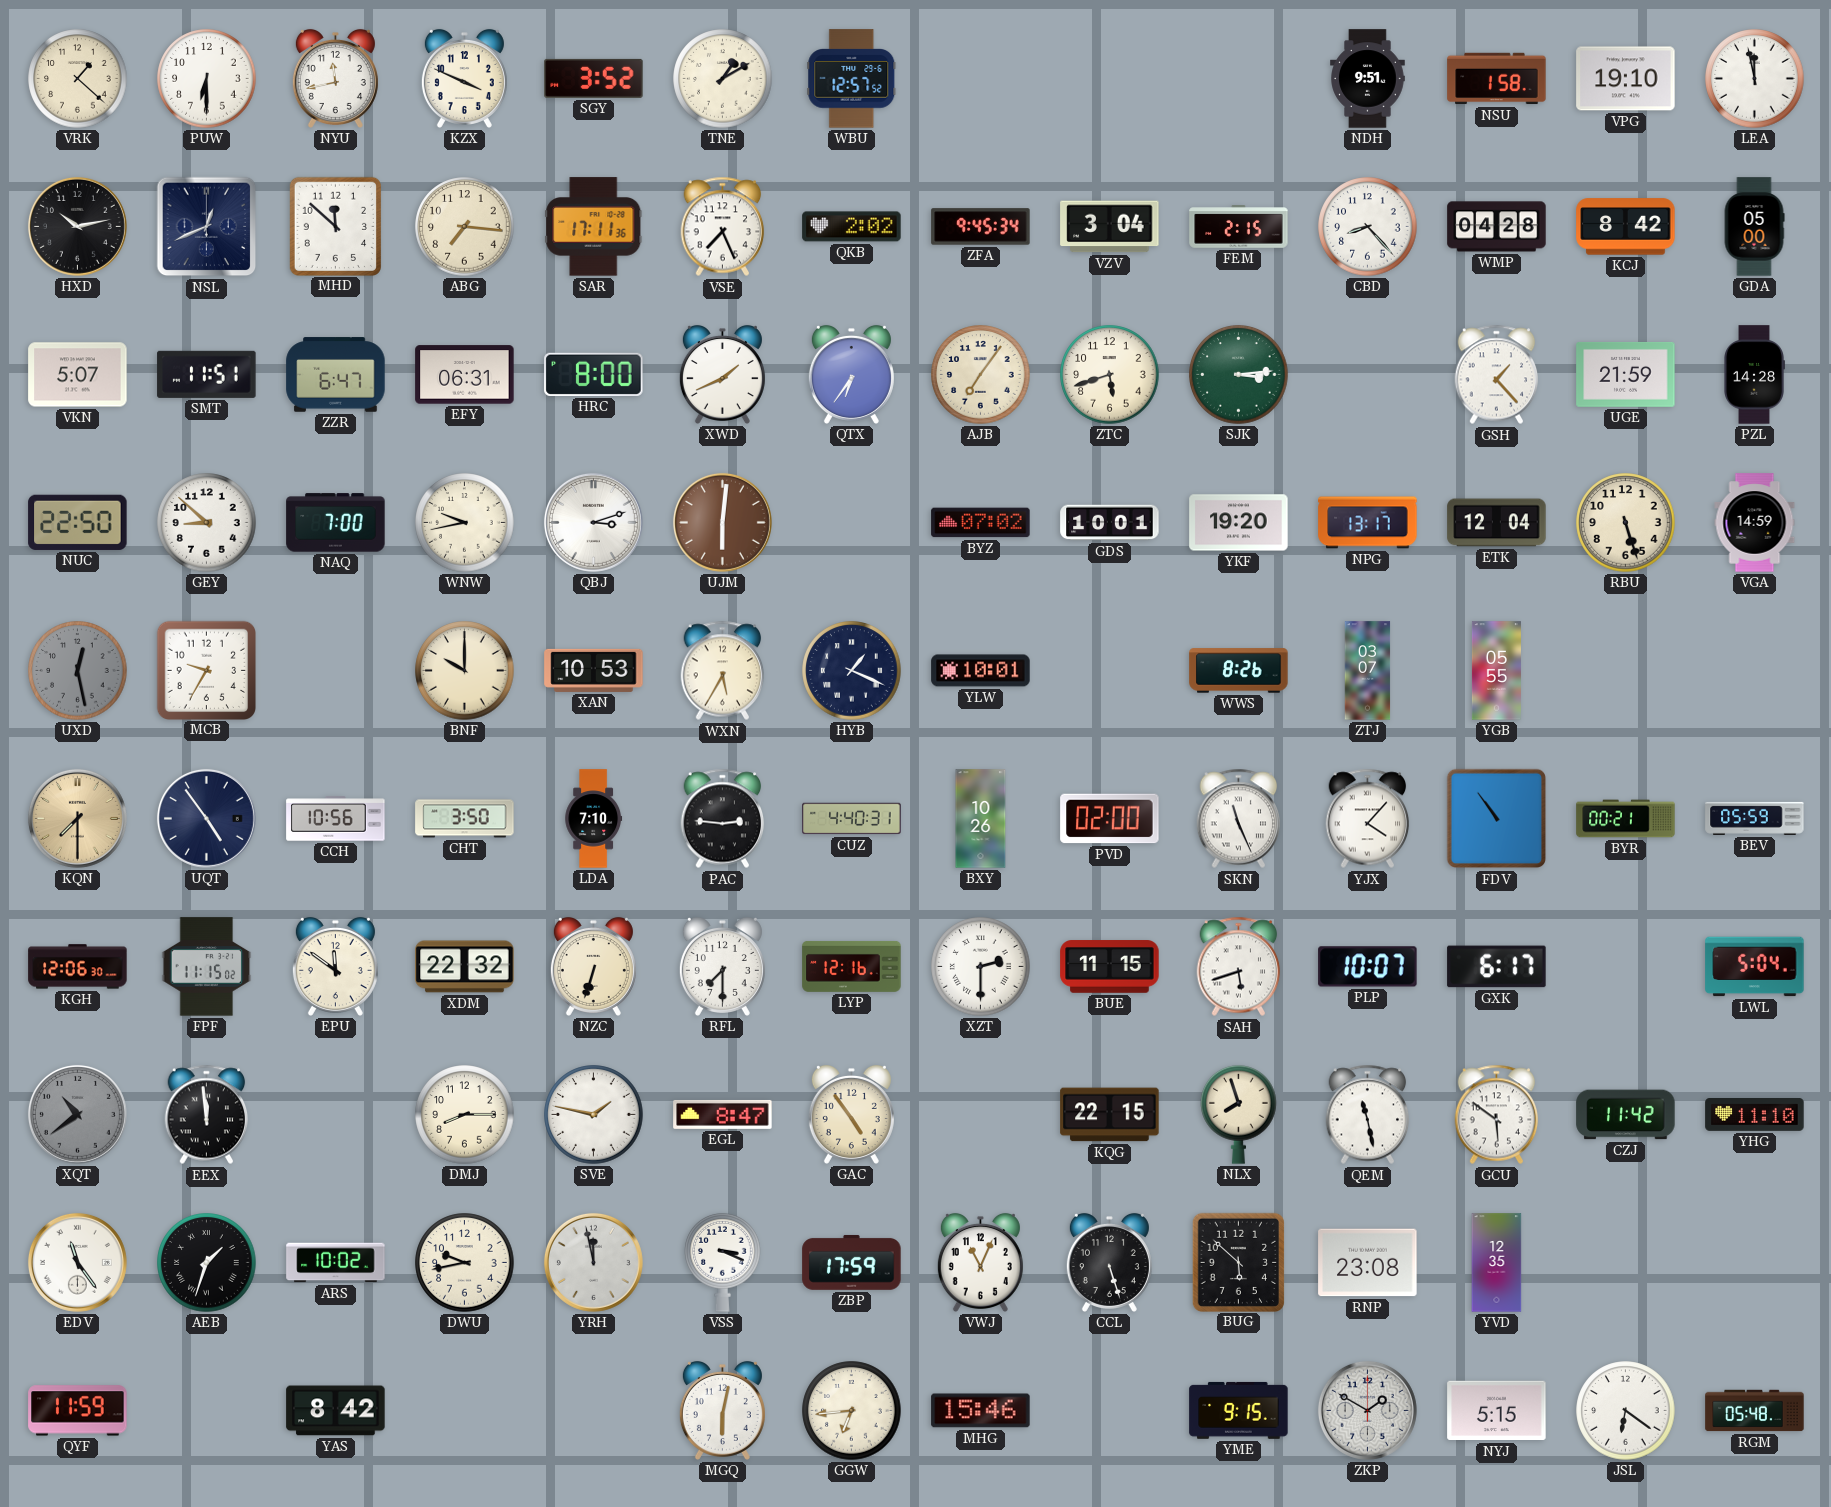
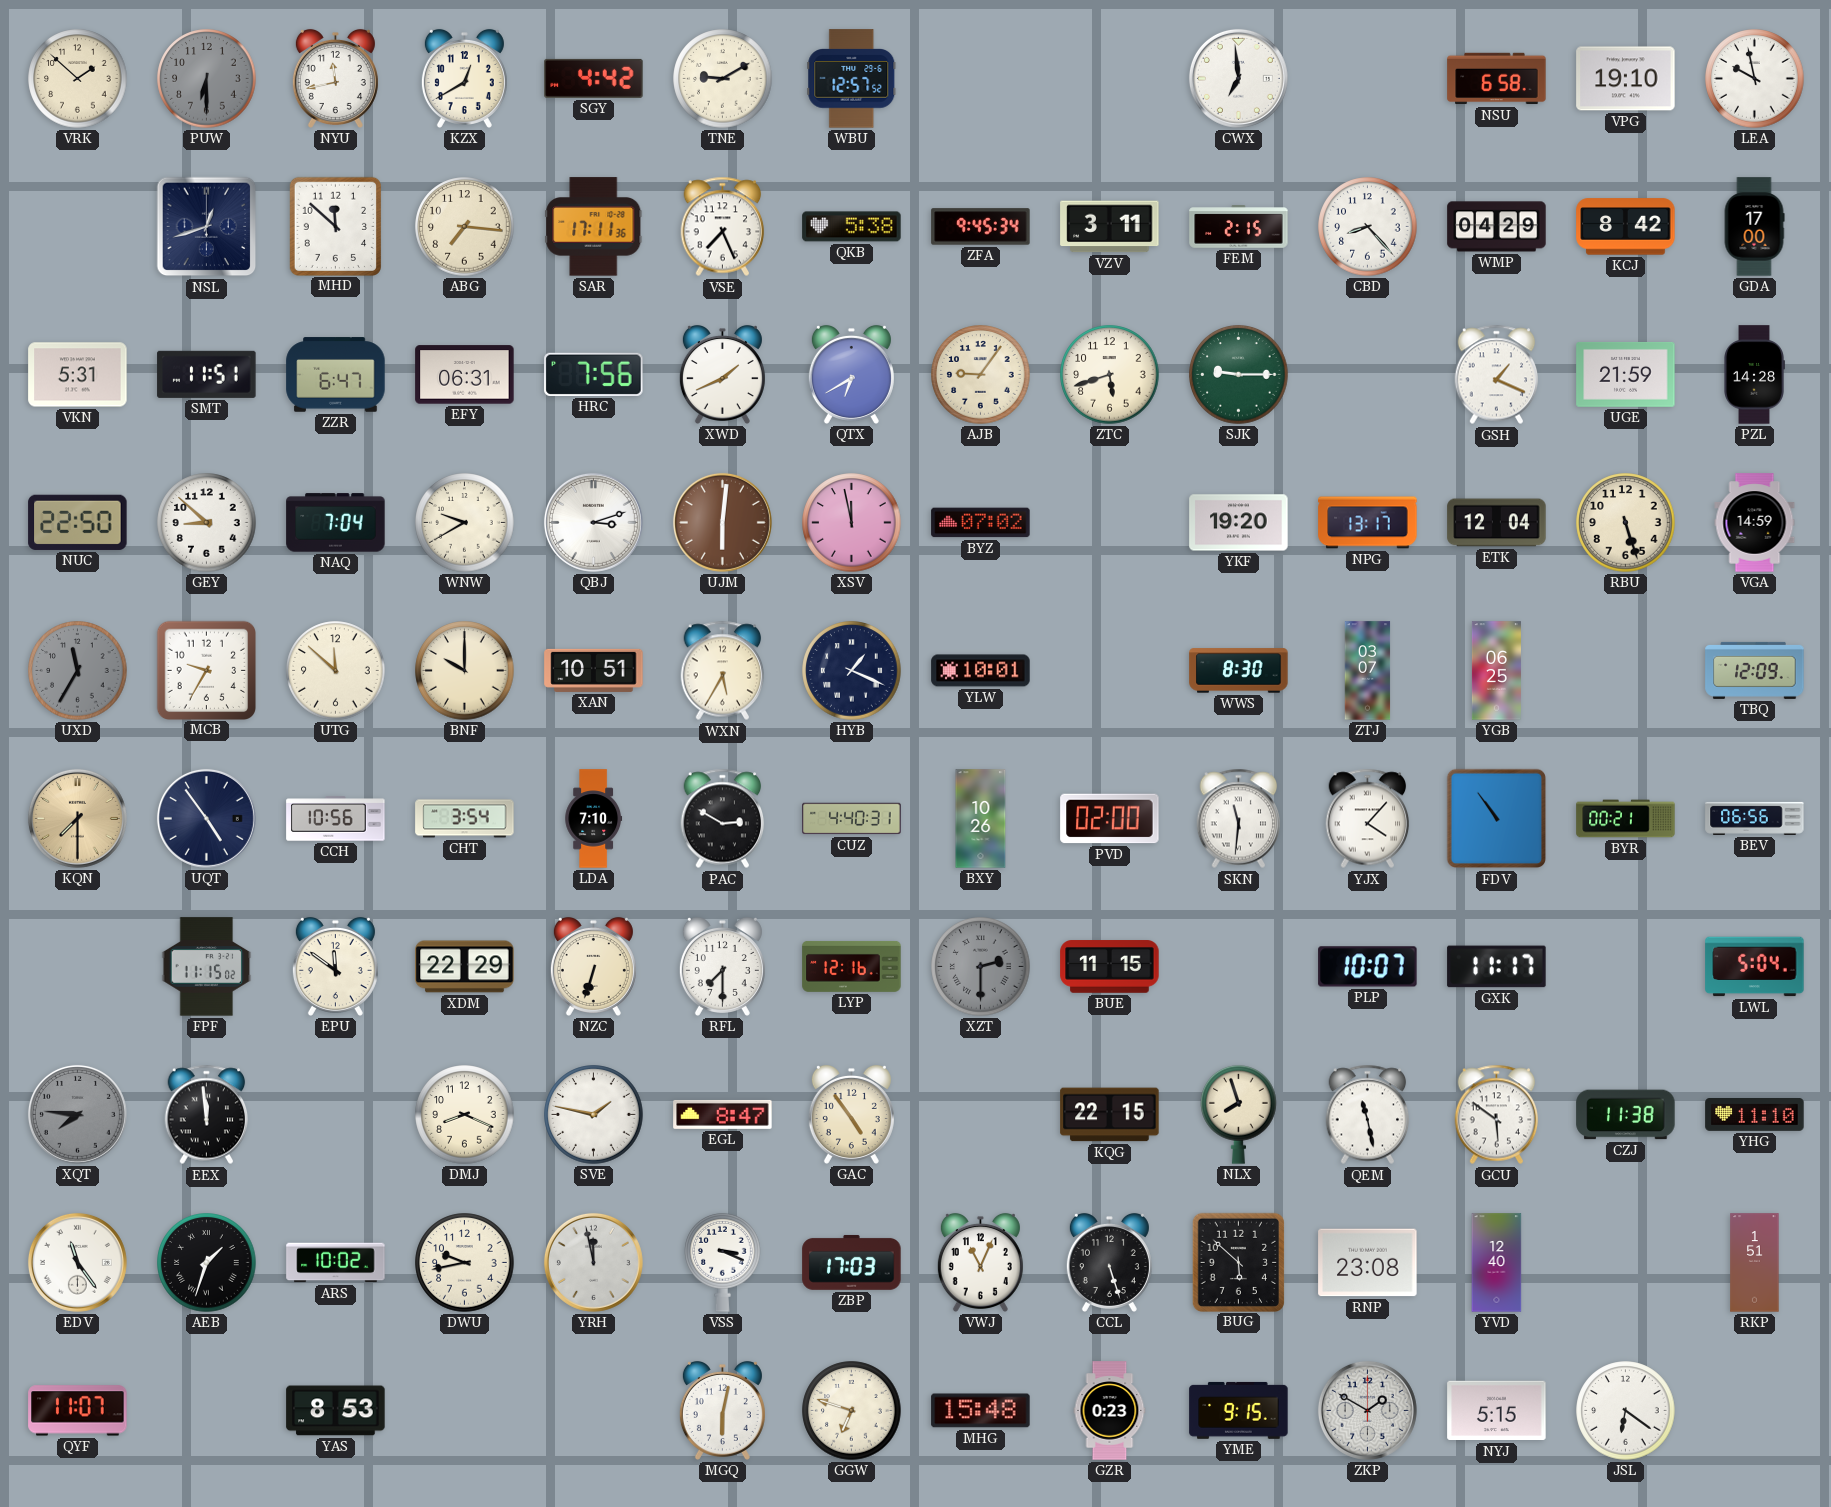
VRK: 1:22 -> 1:52 (78, 79)
PUW dial: white -> grey (207, 79)
KZX: 3:49 -> 12:40 (464, 78)
SGY: 3:52 -> 4:42 (594, 78)
TNE: 1:10 -> 9:10 (723, 79)
CWX: none -> 6:59 (1238, 78)
NDH: 9:51 -> none (1368, 79)
NSU: 1:58 -> 6:58 (1497, 79)
LEA: 11:58 -> 9:58 (1755, 79)
HXD: 10:13 -> none (77, 226)
NSL: 12:41 -> 12:42 (207, 227)
QKB: 2:02 -> 5:38 (852, 227)
VZV: 3:04 -> 3:11 (1110, 227)
WMP: 04:28 -> 04:29 (1497, 227)
GDA: 05:00 -> 17:00 (1754, 227)
VKN: 5:07 -> 5:31 (78, 375)
HRC: 8:00 -> 7:56 (594, 374)
QTX: 6:36 -> 6:40 (851, 374)
AJB: 7:06 -> 9:06 (981, 375)
SJK: 3:14 -> 9:15 (1239, 375)
GSH: 1:23 -> 1:19 (1497, 375)
NAQ: 7:00 -> 7:04 (336, 523)
WNW: 9:43 -> 9:40 (465, 523)
XSV: none -> 11:58 (852, 523)
GDS: 10:01 -> none (1110, 523)
UXD: 12:28 -> 11:35 (78, 671)
UTG: none -> 11:52 (336, 671)
XAN: 10:53 -> 10:51 (594, 670)
WWS: 8:26 -> 8:30 (1239, 671)
YGB: 05:55 -> 06:25 (1496, 671)
TBQ: none -> 12:09 (1755, 670)
CHT: 3:50 -> 3:54 (465, 819)
PAC: 2:46 -> 2:50 (723, 819)
SKN: 11:26 -> 11:31 (1239, 819)
BEV: 05:59 -> 06:56 (1755, 818)
KGH: 12:06 -> none (78, 967)
XDM: 22:32 -> 22:29 (465, 967)
XZT dial: white -> grey (981, 967)
SAH: 5:42 -> none (1239, 967)
GXK: 6:17 -> 11:17 (1497, 967)
XQT: 10:39 -> 7:46 (77, 1114)
DMJ: 8:15 -> 8:19 (465, 1115)
CZJ: 11:42 -> 11:38 (1626, 1115)
ZBP: 17:59 -> 17:03 (852, 1262)
YVD: 12:35 -> 12:40 (1497, 1263)
RKP: none -> 1:51 (1755, 1263)
QYF: 11:59 -> 11:07 (78, 1411)
YAS: 8:42 -> 8:53 (336, 1411)
GGW: 6:44 -> 6:48 (852, 1411)
MHG: 15:46 -> 15:48 (981, 1411)
GZR: none -> 0:23 (1110, 1411)
RGM: 05:48 -> none (1755, 1411)
